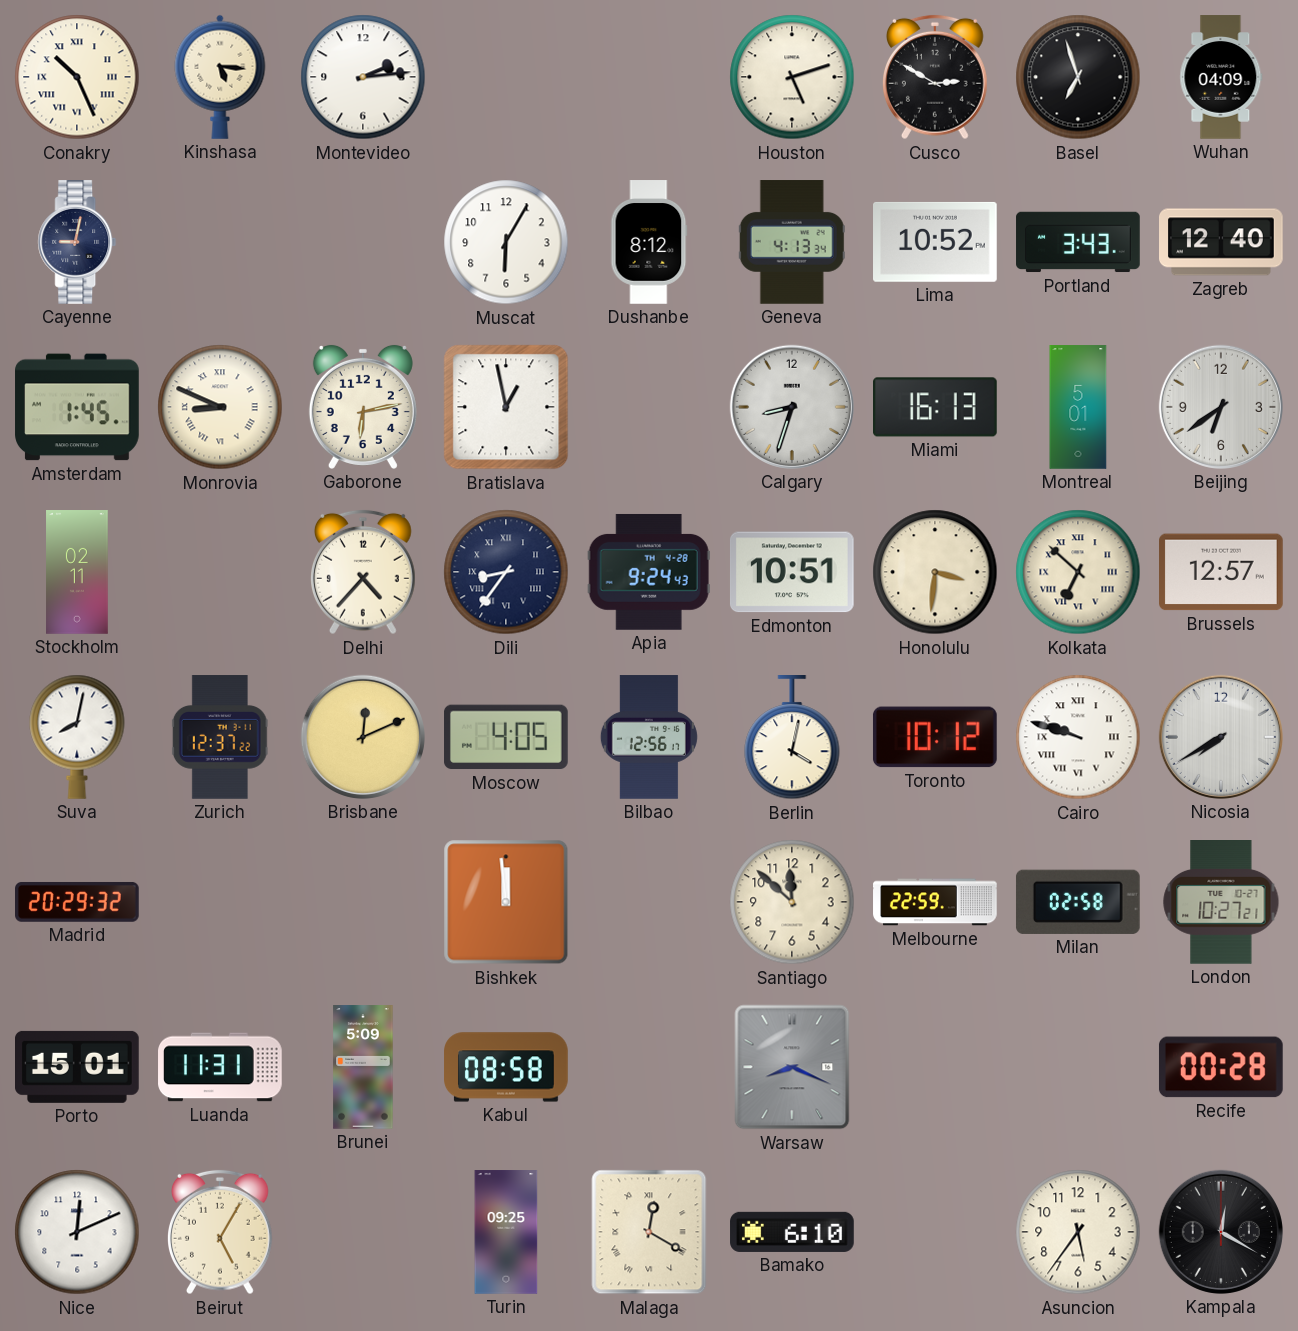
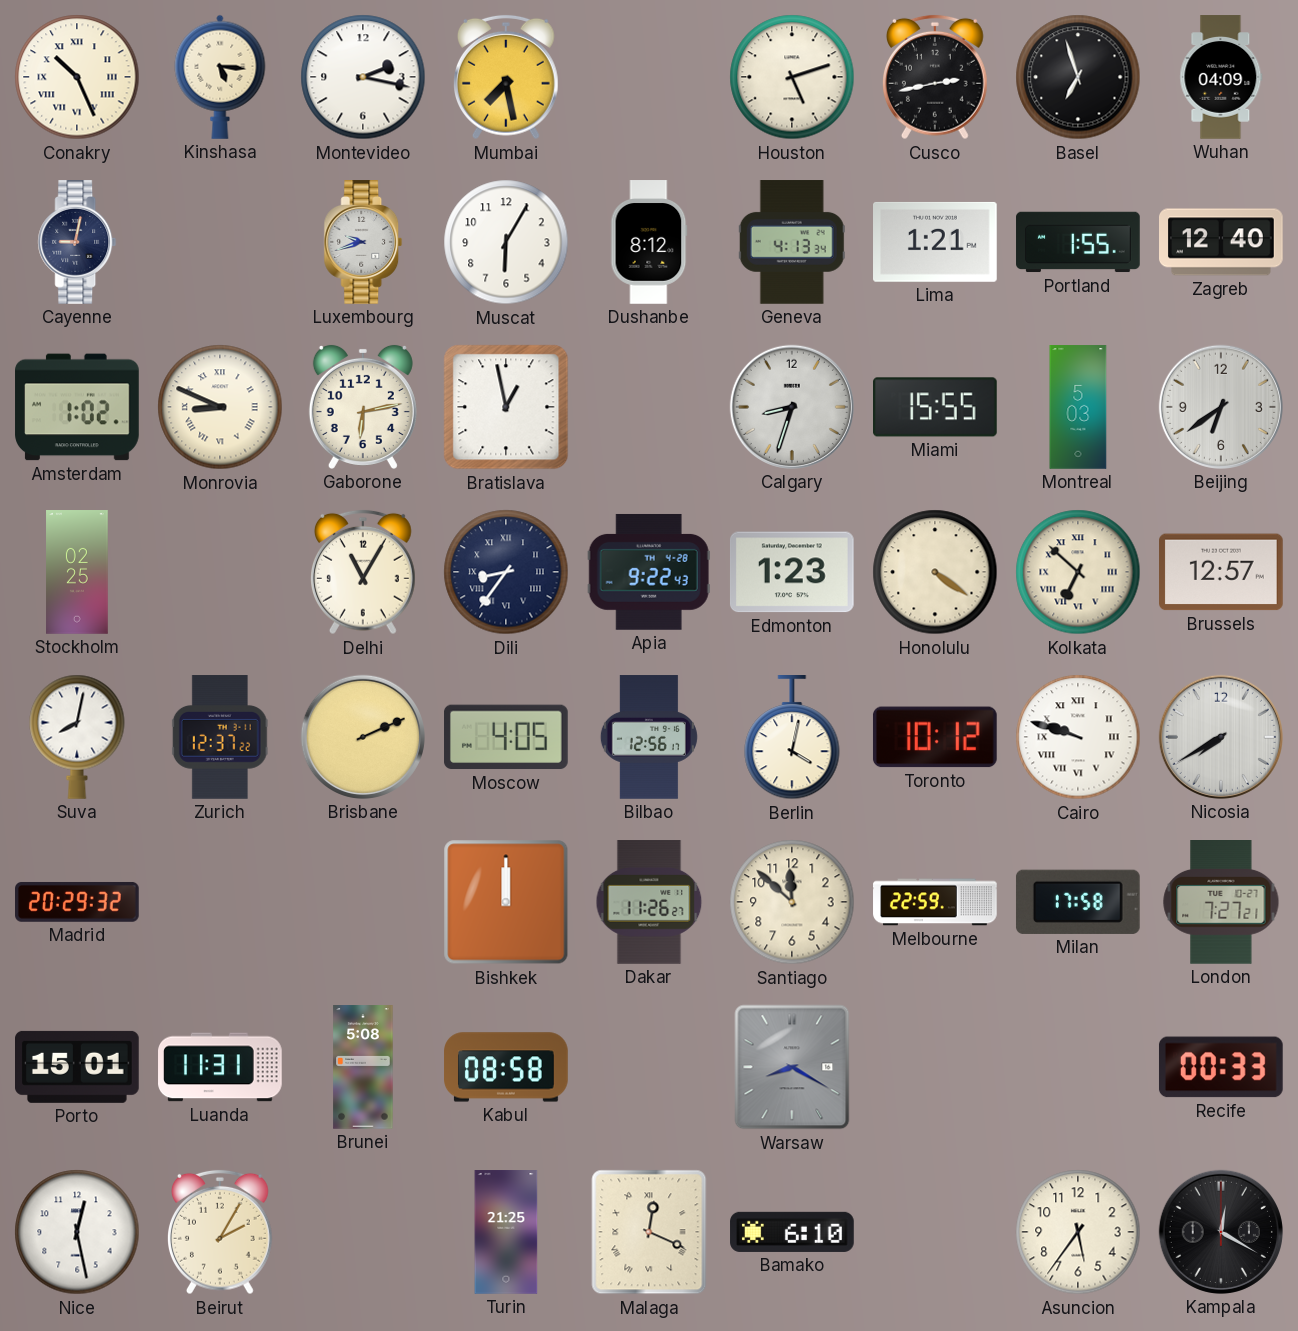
Montevideo: 2:14 -> 2:17 (363, 77)
Mumbai: none -> 7:28 (507, 77)
Cusco: 2:50 -> 2:43 (936, 77)
Luxembourg: none -> 9:42 (363, 242)
Lima: 10:52 -> 1:21 (936, 242)
Portland: 3:43 -> 1:55 (1078, 242)
Amsterdam: 1:45 -> 1:02 (77, 407)
Miami: 16:13 -> 15:55 (936, 407)
Montreal: 5:01 -> 5:03 (1078, 407)
Stockholm: 02:11 -> 02:25 (77, 572)
Delhi: 4:37 -> 11:05 (364, 572)
Apia: 9:24 -> 9:22 (649, 572)
Edmonton: 10:51 -> 1:23 (792, 572)
Honolulu: 3:31 -> 4:21 (935, 572)
Brisbane: 12:11 -> 2:11 (363, 737)
Bishkek: 11:59 -> 12:00 (506, 902)
Dakar: none -> 11:26 (649, 902)
Milan: 02:58 -> 17:58 (1078, 902)
London: 10:27 -> 7:27 (1221, 903)
Brunei: 5:09 -> 5:08 (363, 1067)
Warsaw: 8:19 -> 8:20 (792, 1067)
Recife: 00:28 -> 00:33 (1221, 1067)
Nice: 12:11 -> 12:28 (77, 1232)
Beirut: 5:05 -> 2:05 (221, 1232)
Turin: 09:25 -> 21:25 (506, 1232)
Malaga: 12:20 -> 12:19 (649, 1232)
